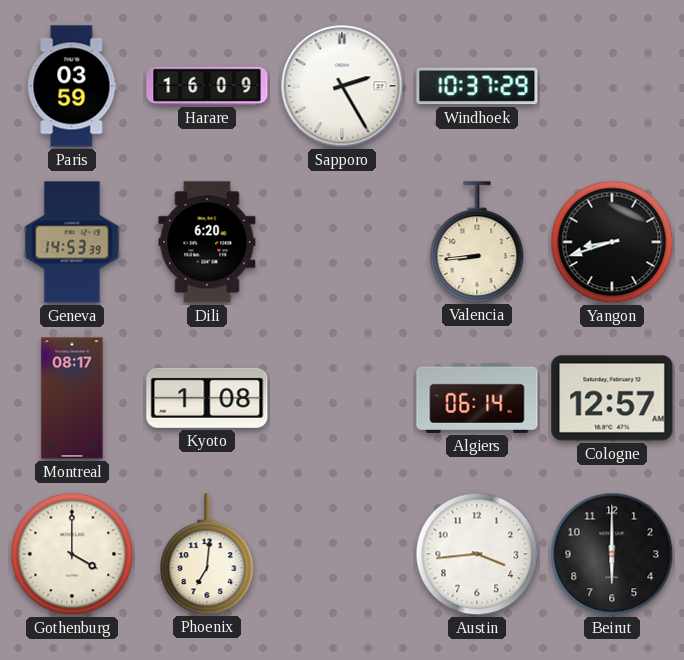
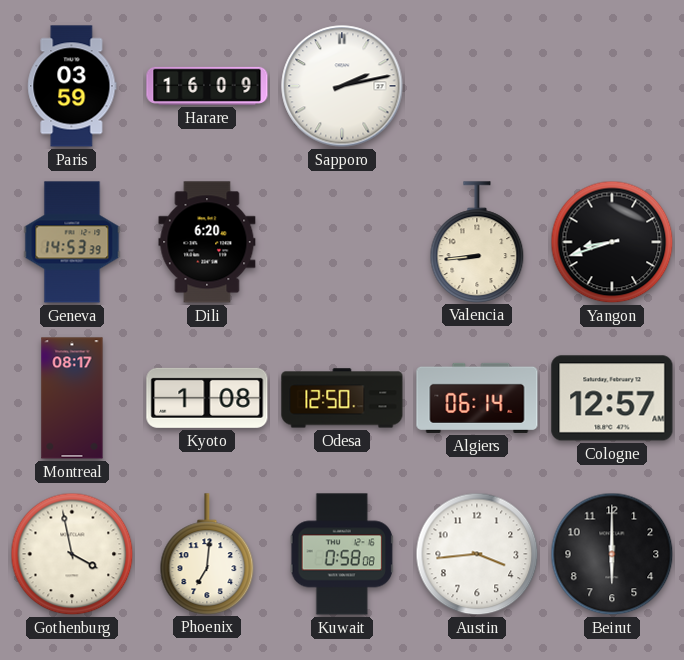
Sapporo: 2:25 -> 2:13 (342, 86)
Windhoek: 10:37 -> none (477, 86)
Odesa: none -> 12:50 (342, 398)
Gothenburg: 4:00 -> 3:58 (72, 554)
Kuwait: none -> 0:58 (342, 554)
